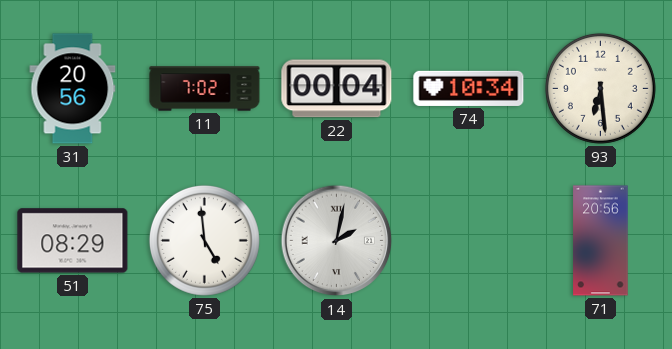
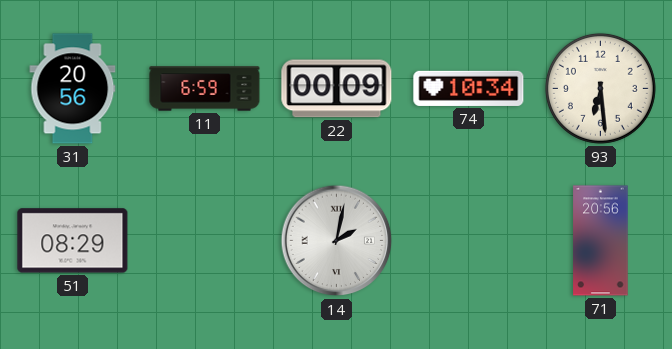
11: 7:02 -> 6:59 (205, 89)
22: 00:04 -> 00:09 (337, 89)
75: 4:59 -> none (204, 240)
